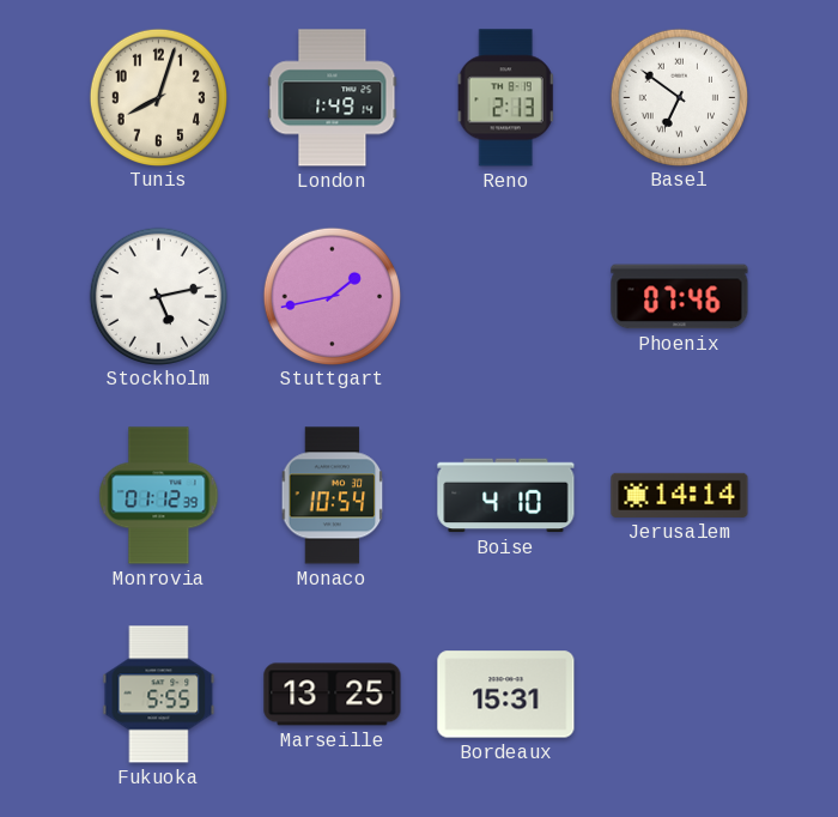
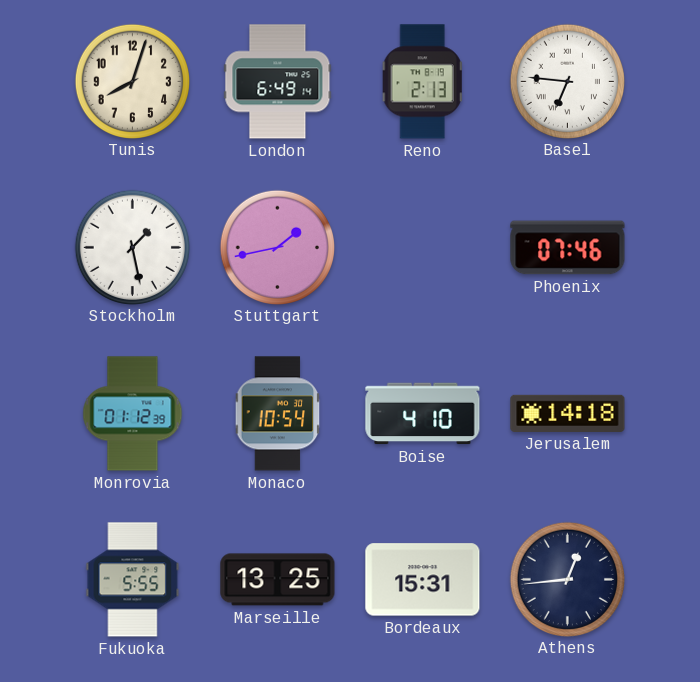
London: 1:49 -> 6:49 (278, 82)
Basel: 6:51 -> 6:46 (567, 81)
Stockholm: 5:13 -> 1:28 (132, 247)
Jerusalem: 14:14 -> 14:18 (568, 413)
Athens: none -> 12:44 (567, 579)
